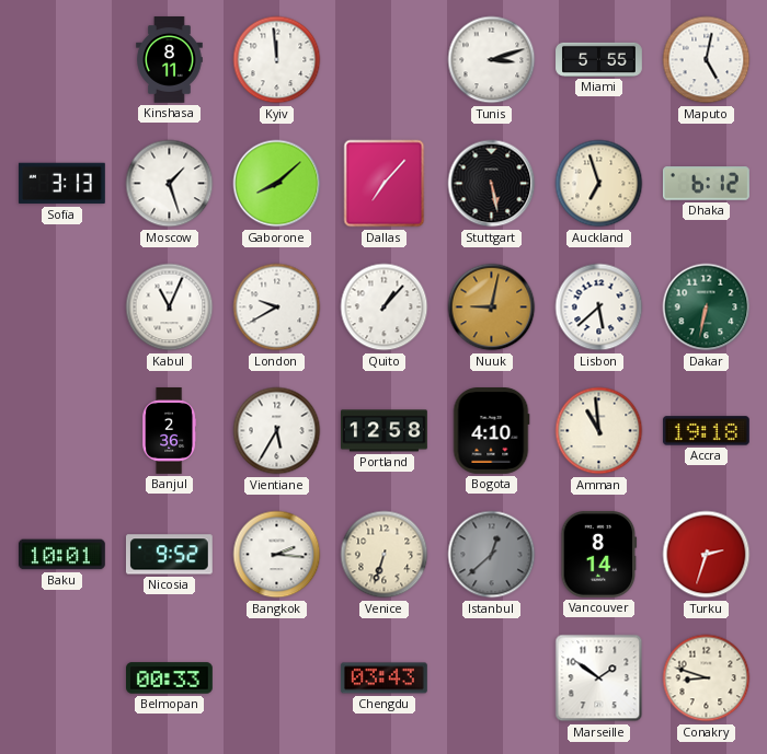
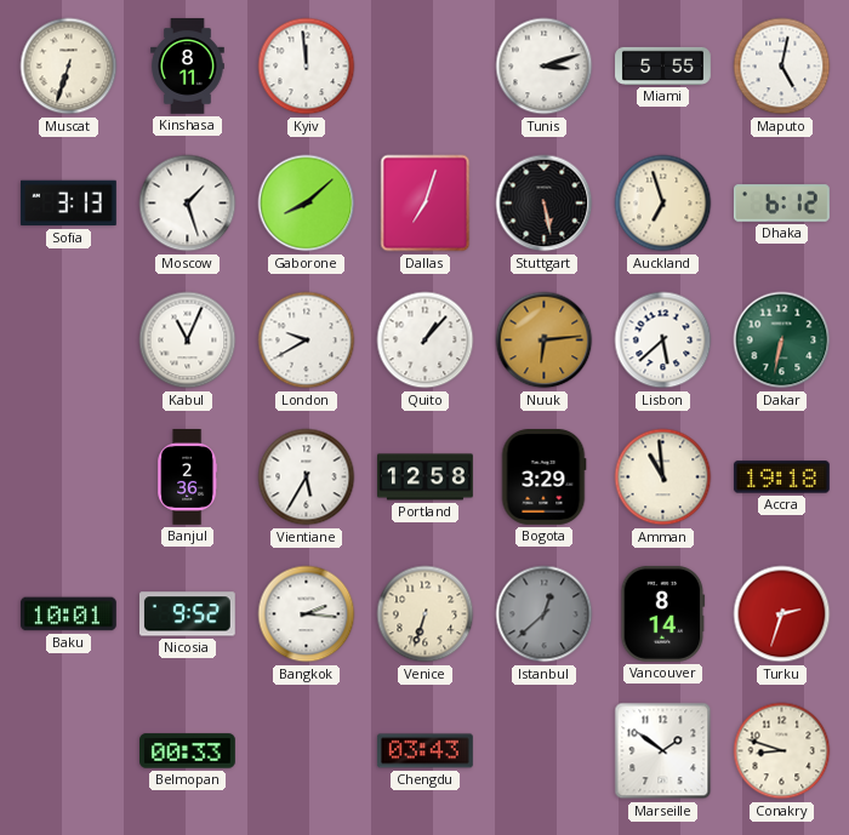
Muscat: none -> 6:33 (69, 67)
Dallas: 7:07 -> 7:03 (426, 204)
Nuuk: 9:02 -> 6:14 (545, 341)
Bogota: 4:10 -> 3:29 (543, 477)
